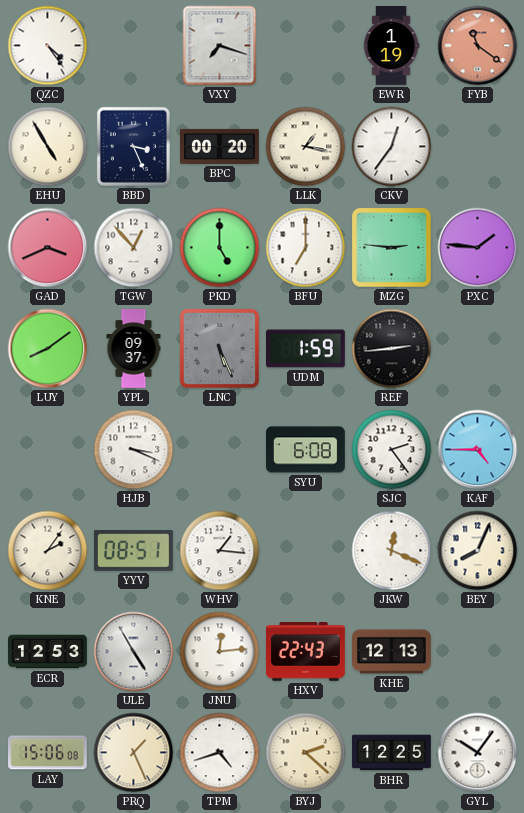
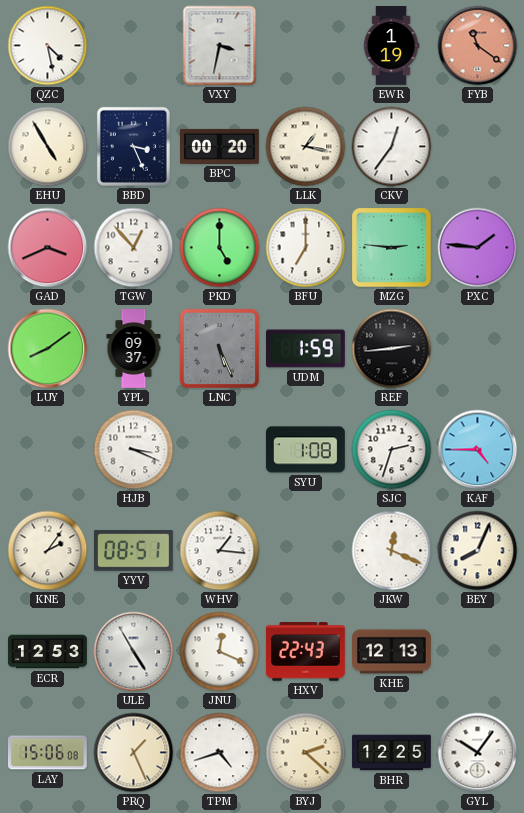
QZC: 4:24 -> 4:28 (48, 46)
VXY: 7:18 -> 3:32 (220, 46)
SYU: 6:08 -> 1:08 (306, 450)
SJC: 2:24 -> 2:33 (392, 450)
JNU: 12:14 -> 12:19 (220, 652)
